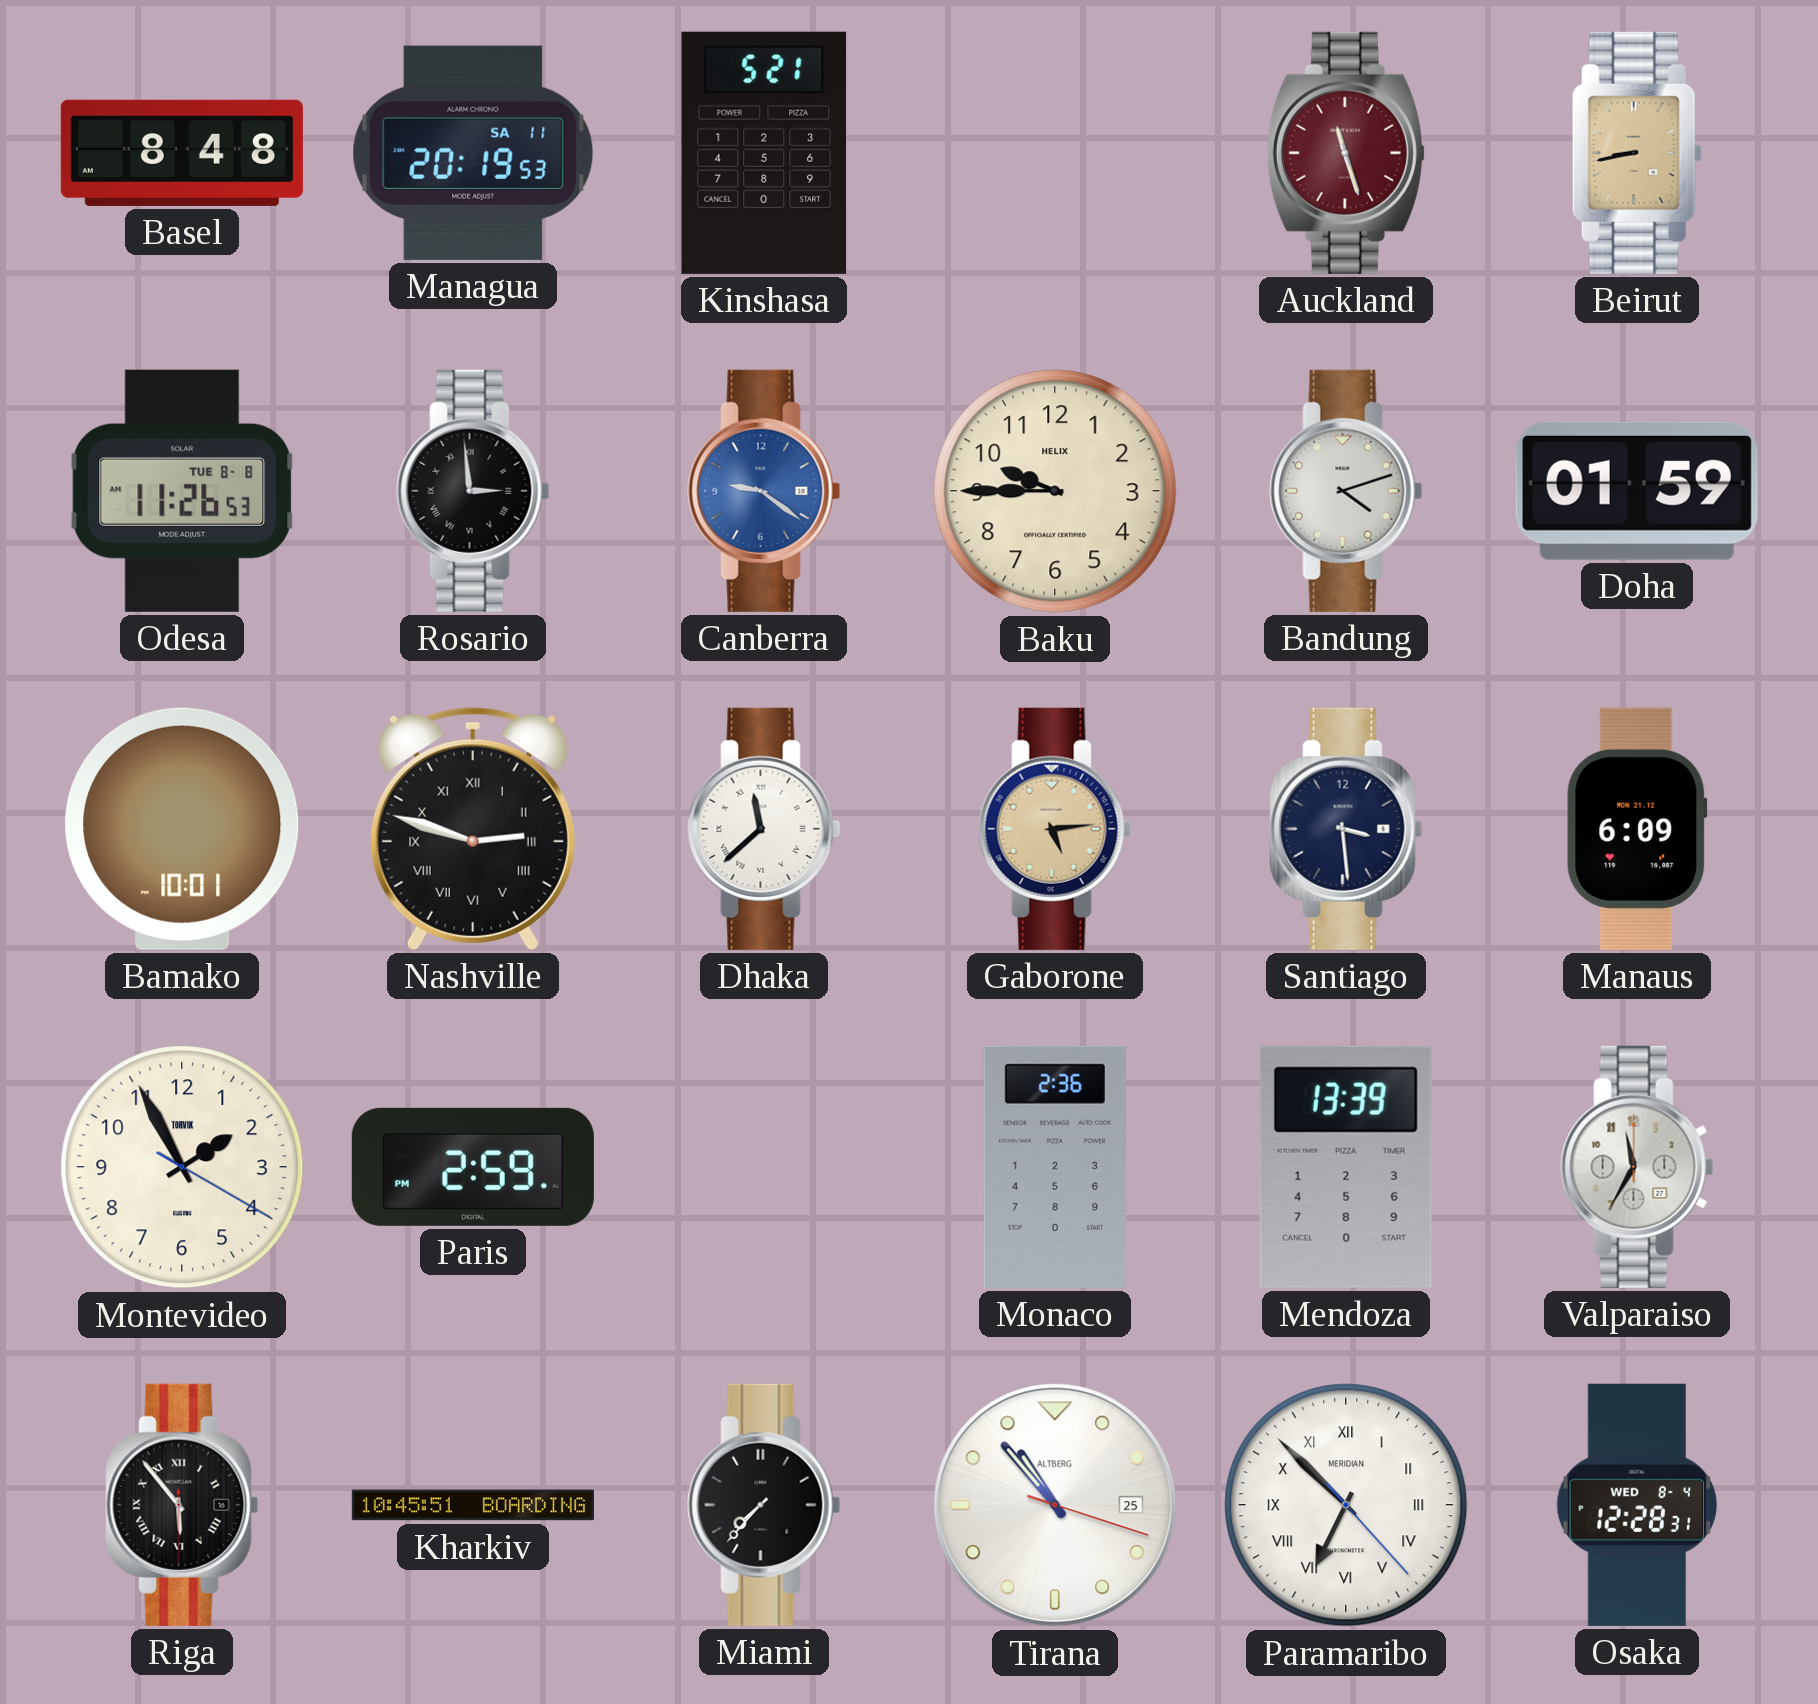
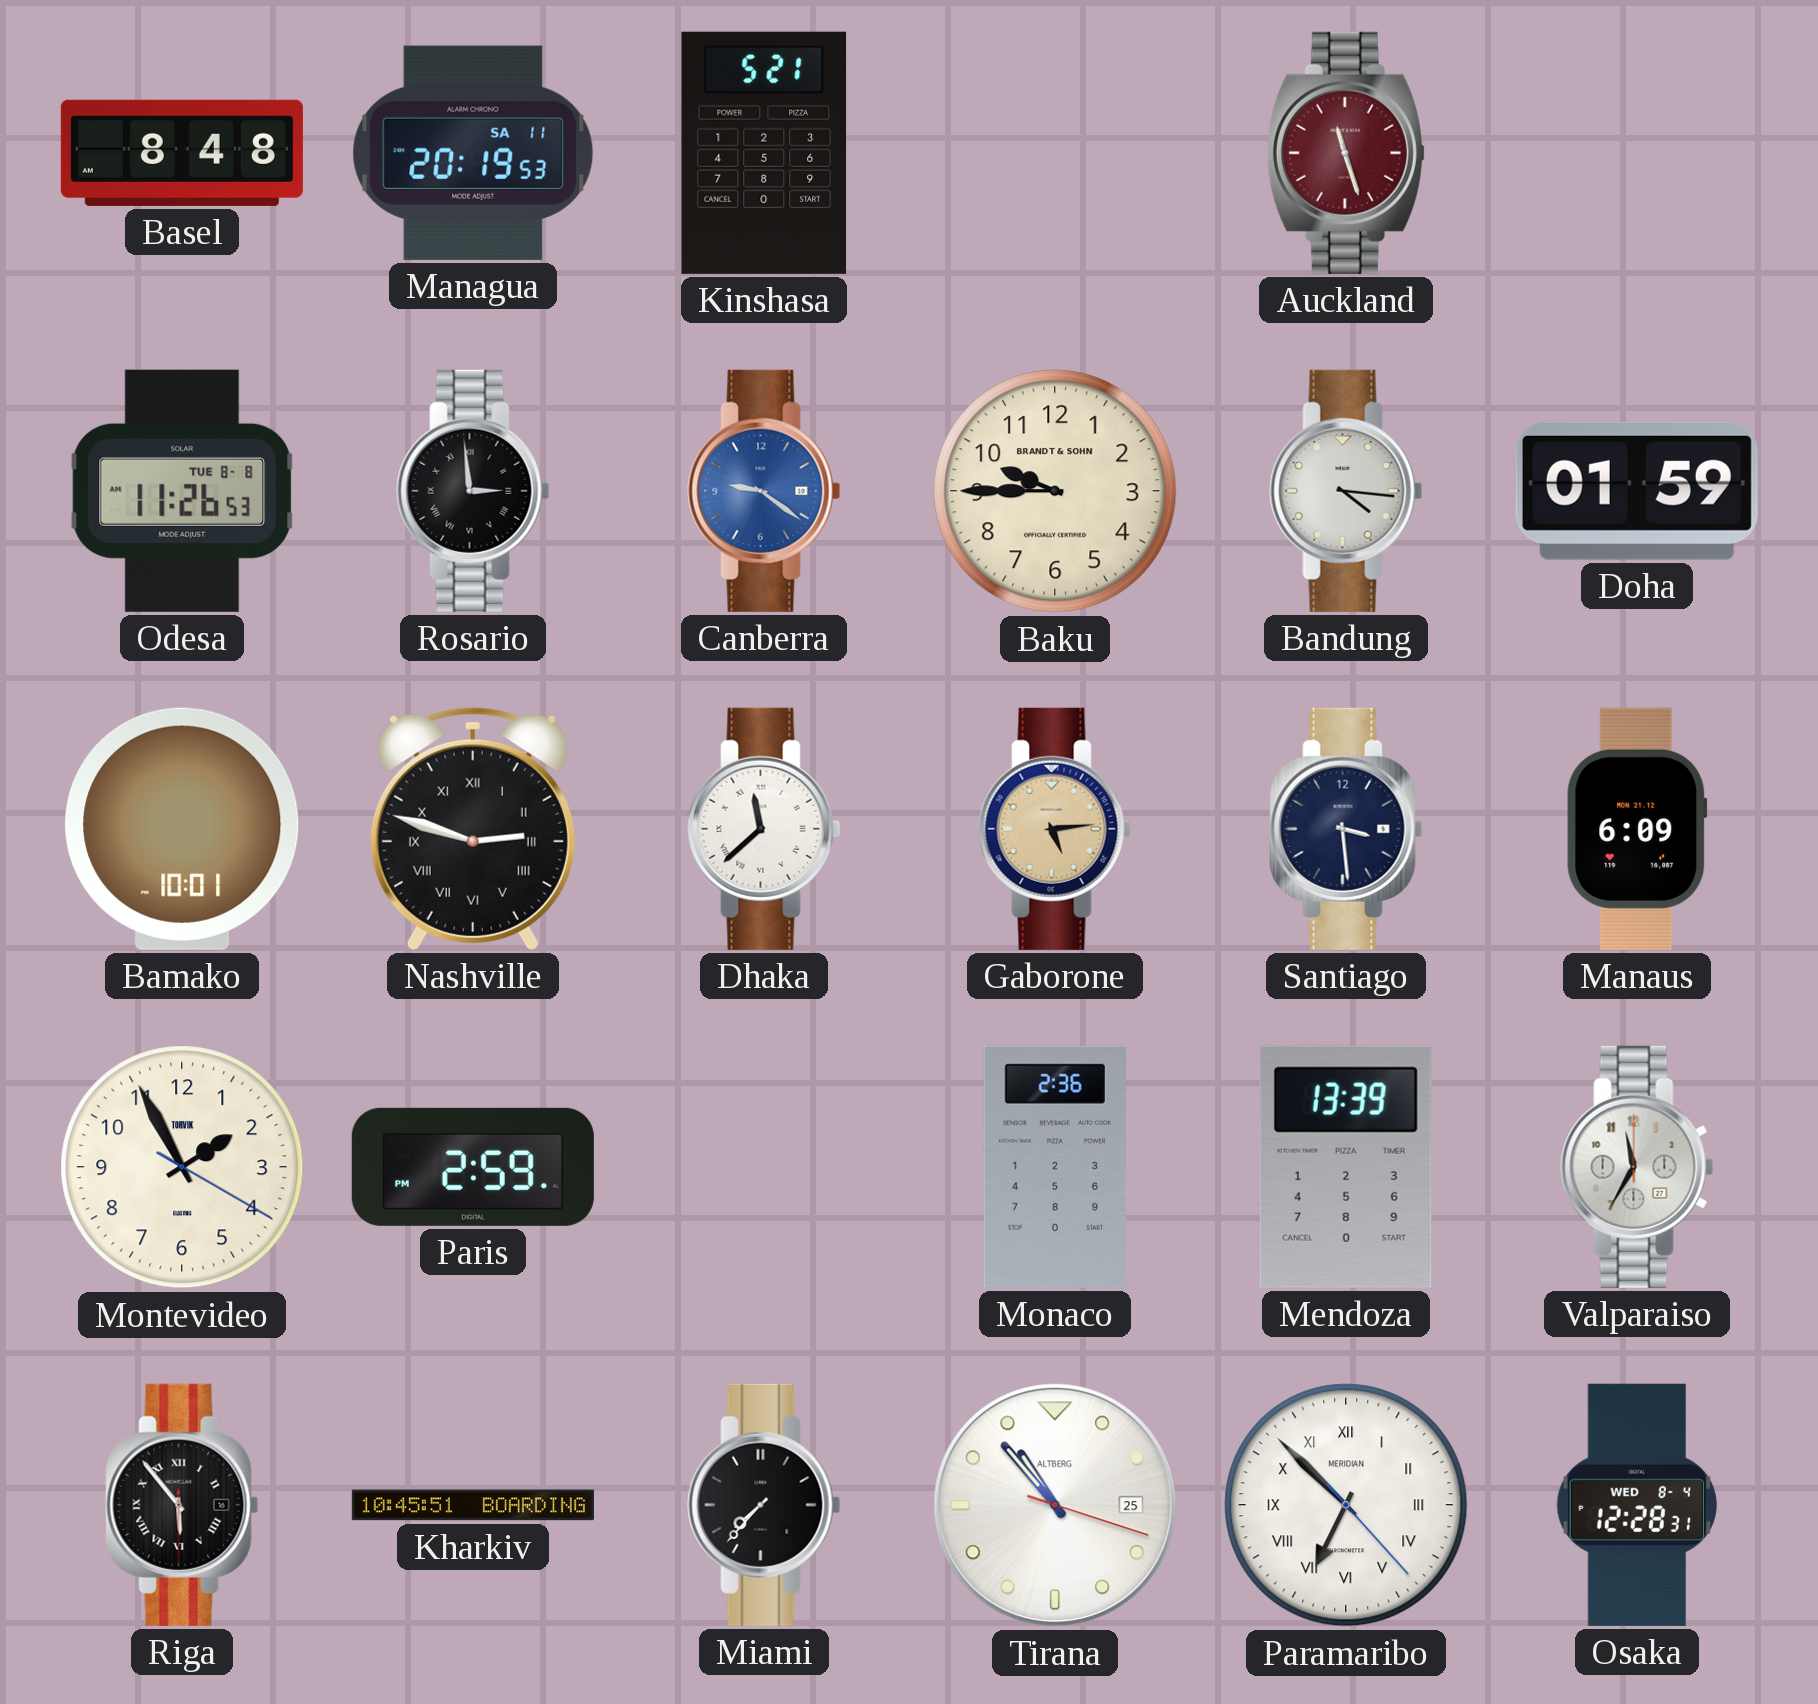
Beirut: 8:43 -> none (1637, 153)
Baku brand: HELIX -> BRANDT & SOHN (1055, 491)
Bandung: 4:12 -> 4:16 (1346, 491)
